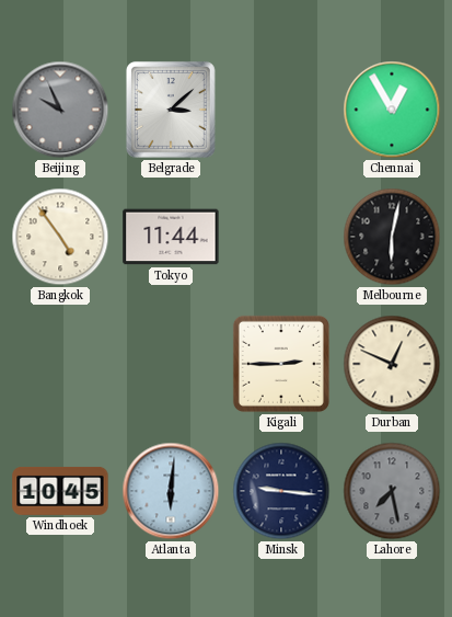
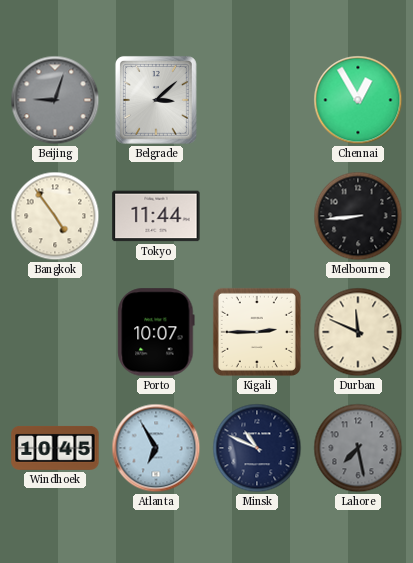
Beijing: 9:56 -> 9:03 (55, 100)
Melbourne: 6:02 -> 8:44 (358, 216)
Porto: none -> 10:07 (156, 332)
Durban: 12:49 -> 11:49 (358, 332)
Atlanta: 6:01 -> 6:55 (156, 448)
Minsk: 9:16 -> 10:49 (257, 448)
